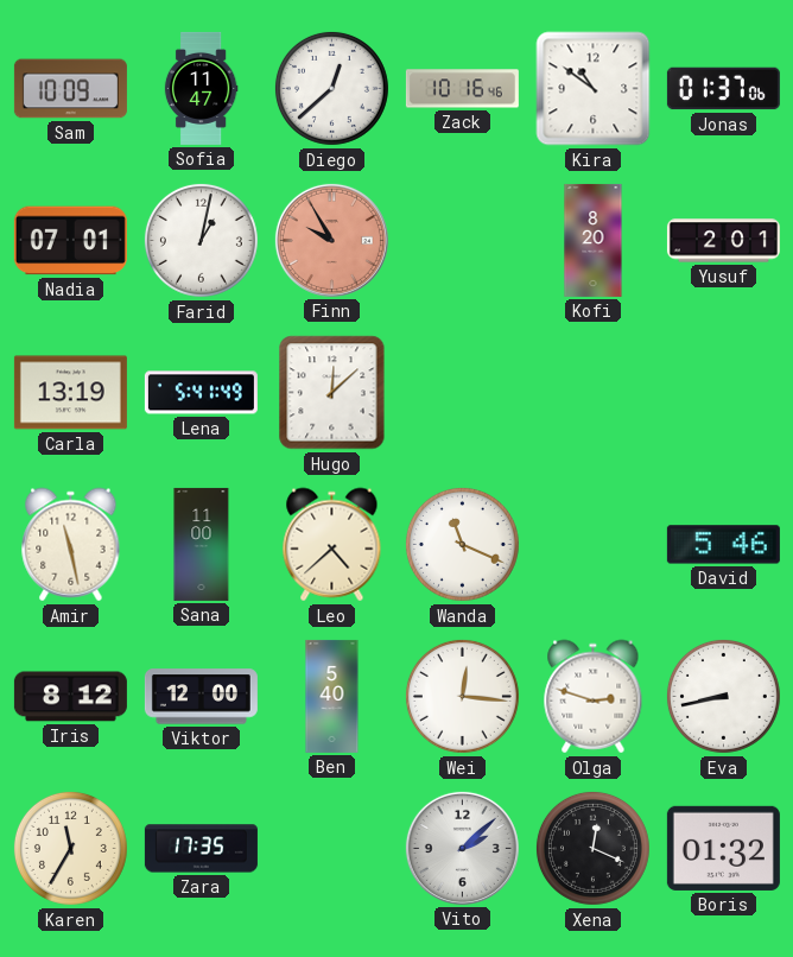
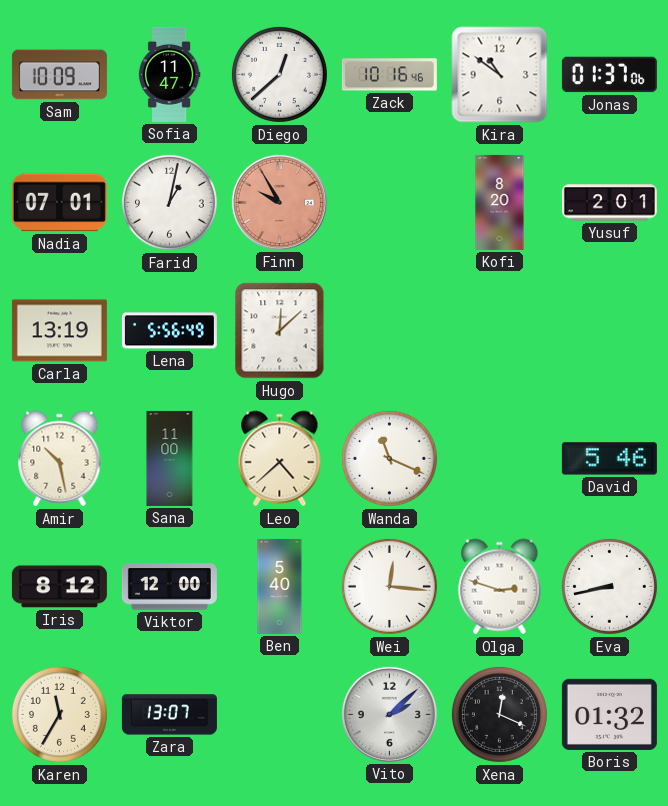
Lena: 5:41 -> 5:56 (169, 331)
Amir: 11:28 -> 10:28 (60, 459)
Zara: 17:35 -> 13:07 (169, 715)
